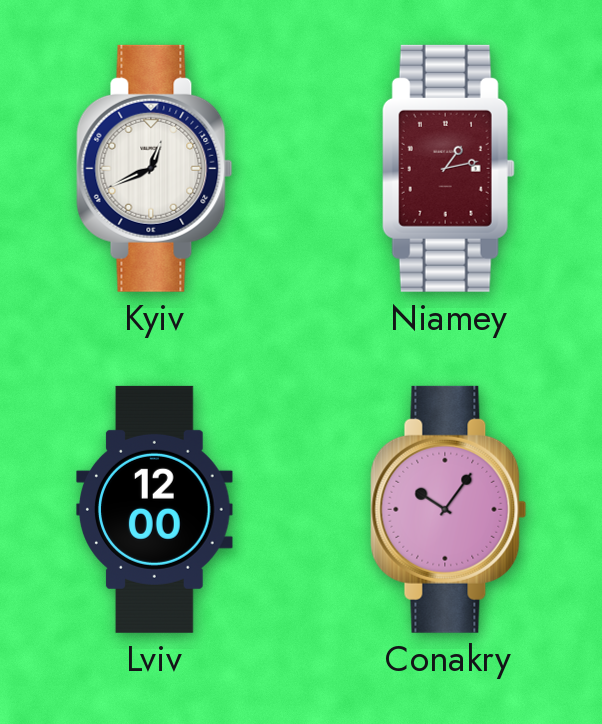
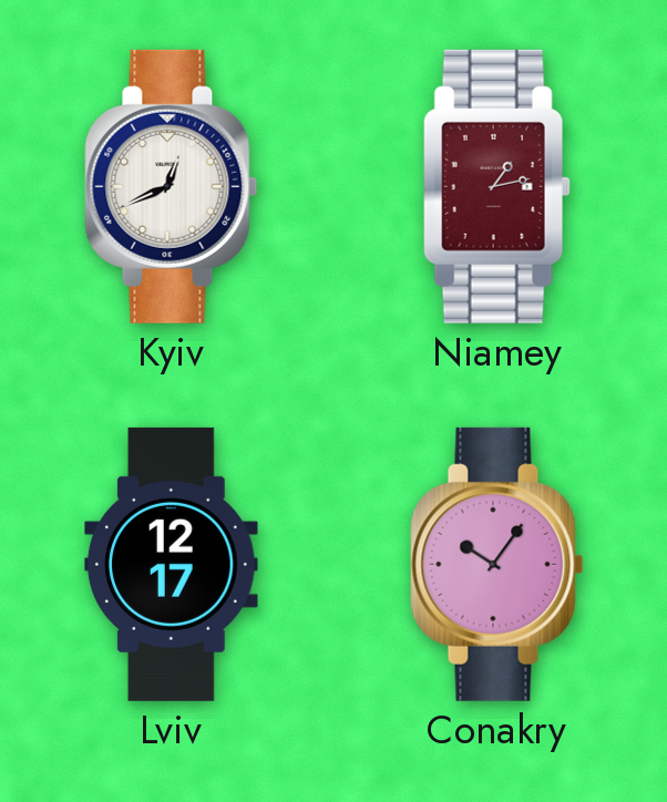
Lviv: 12:00 -> 12:17 (172, 564)
